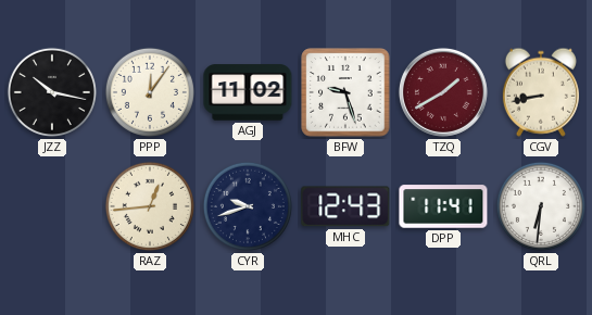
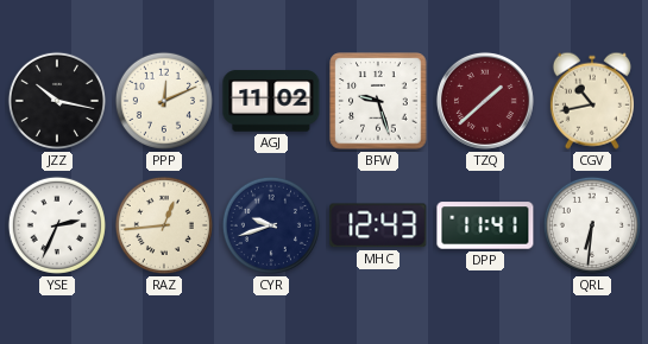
PPP: 12:06 -> 12:11 (164, 101)
TZQ: 1:40 -> 1:38 (485, 101)
CGV: 8:43 -> 10:43 (592, 101)
YSE: none -> 2:34 (57, 225)
